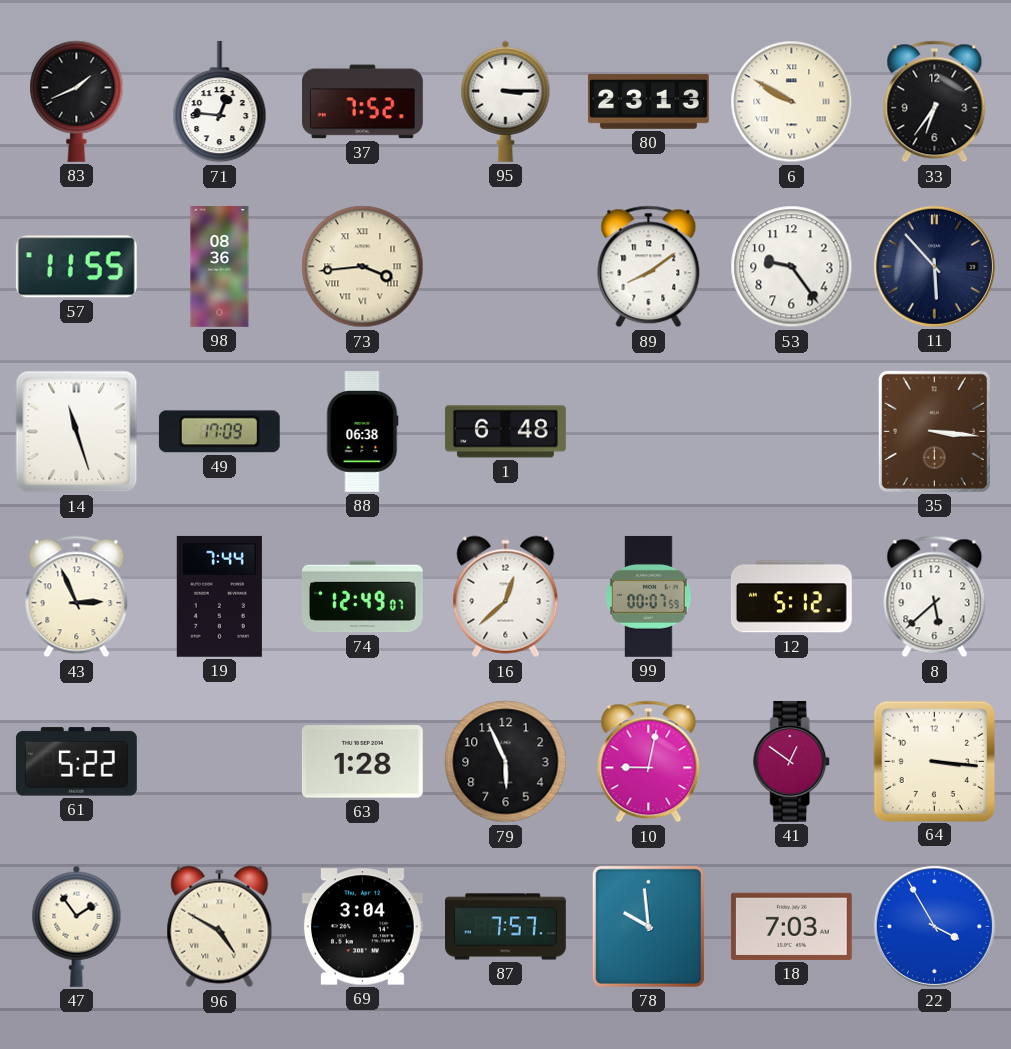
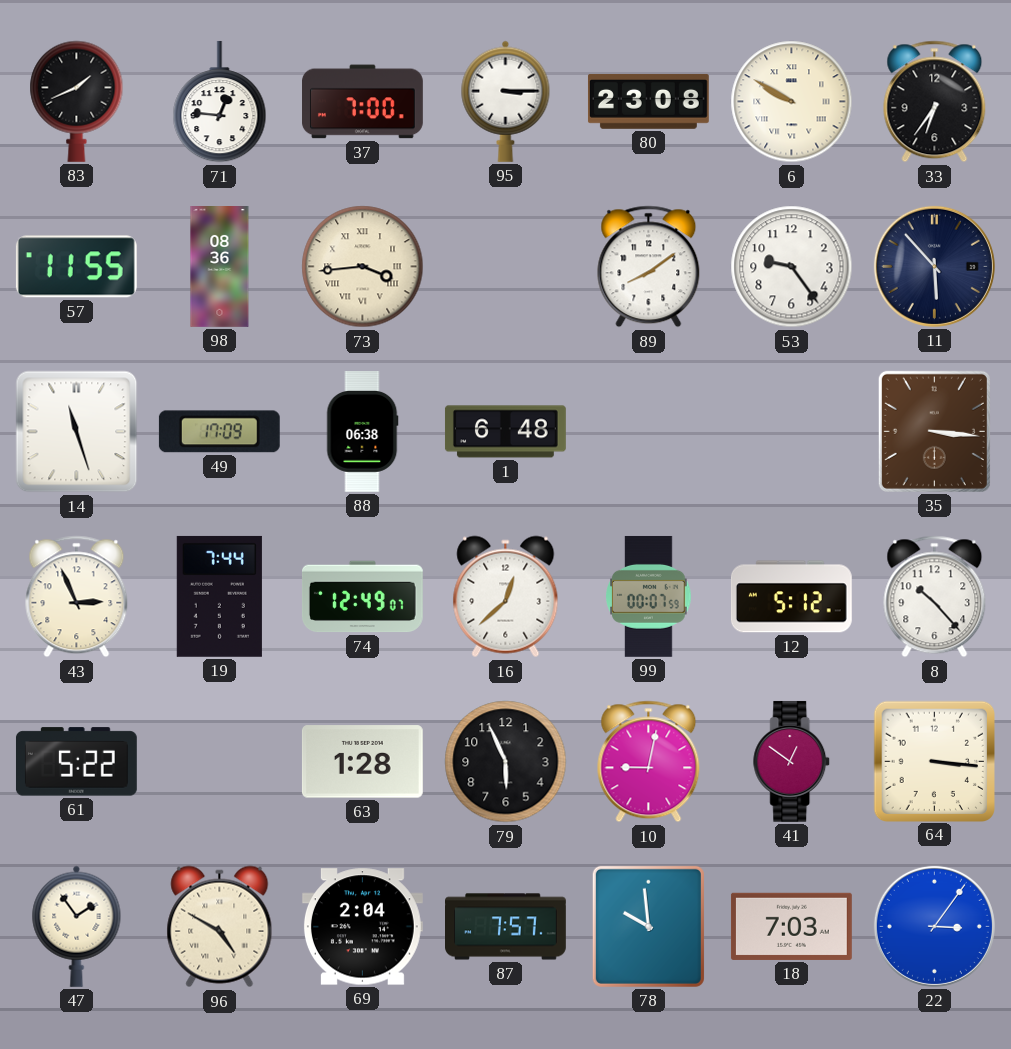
37: 7:52 -> 7:00 (363, 102)
80: 23:13 -> 23:08 (648, 101)
8: 5:38 -> 10:23 (935, 597)
69: 3:04 -> 2:04 (362, 927)
22: 3:55 -> 3:06 (934, 926)
